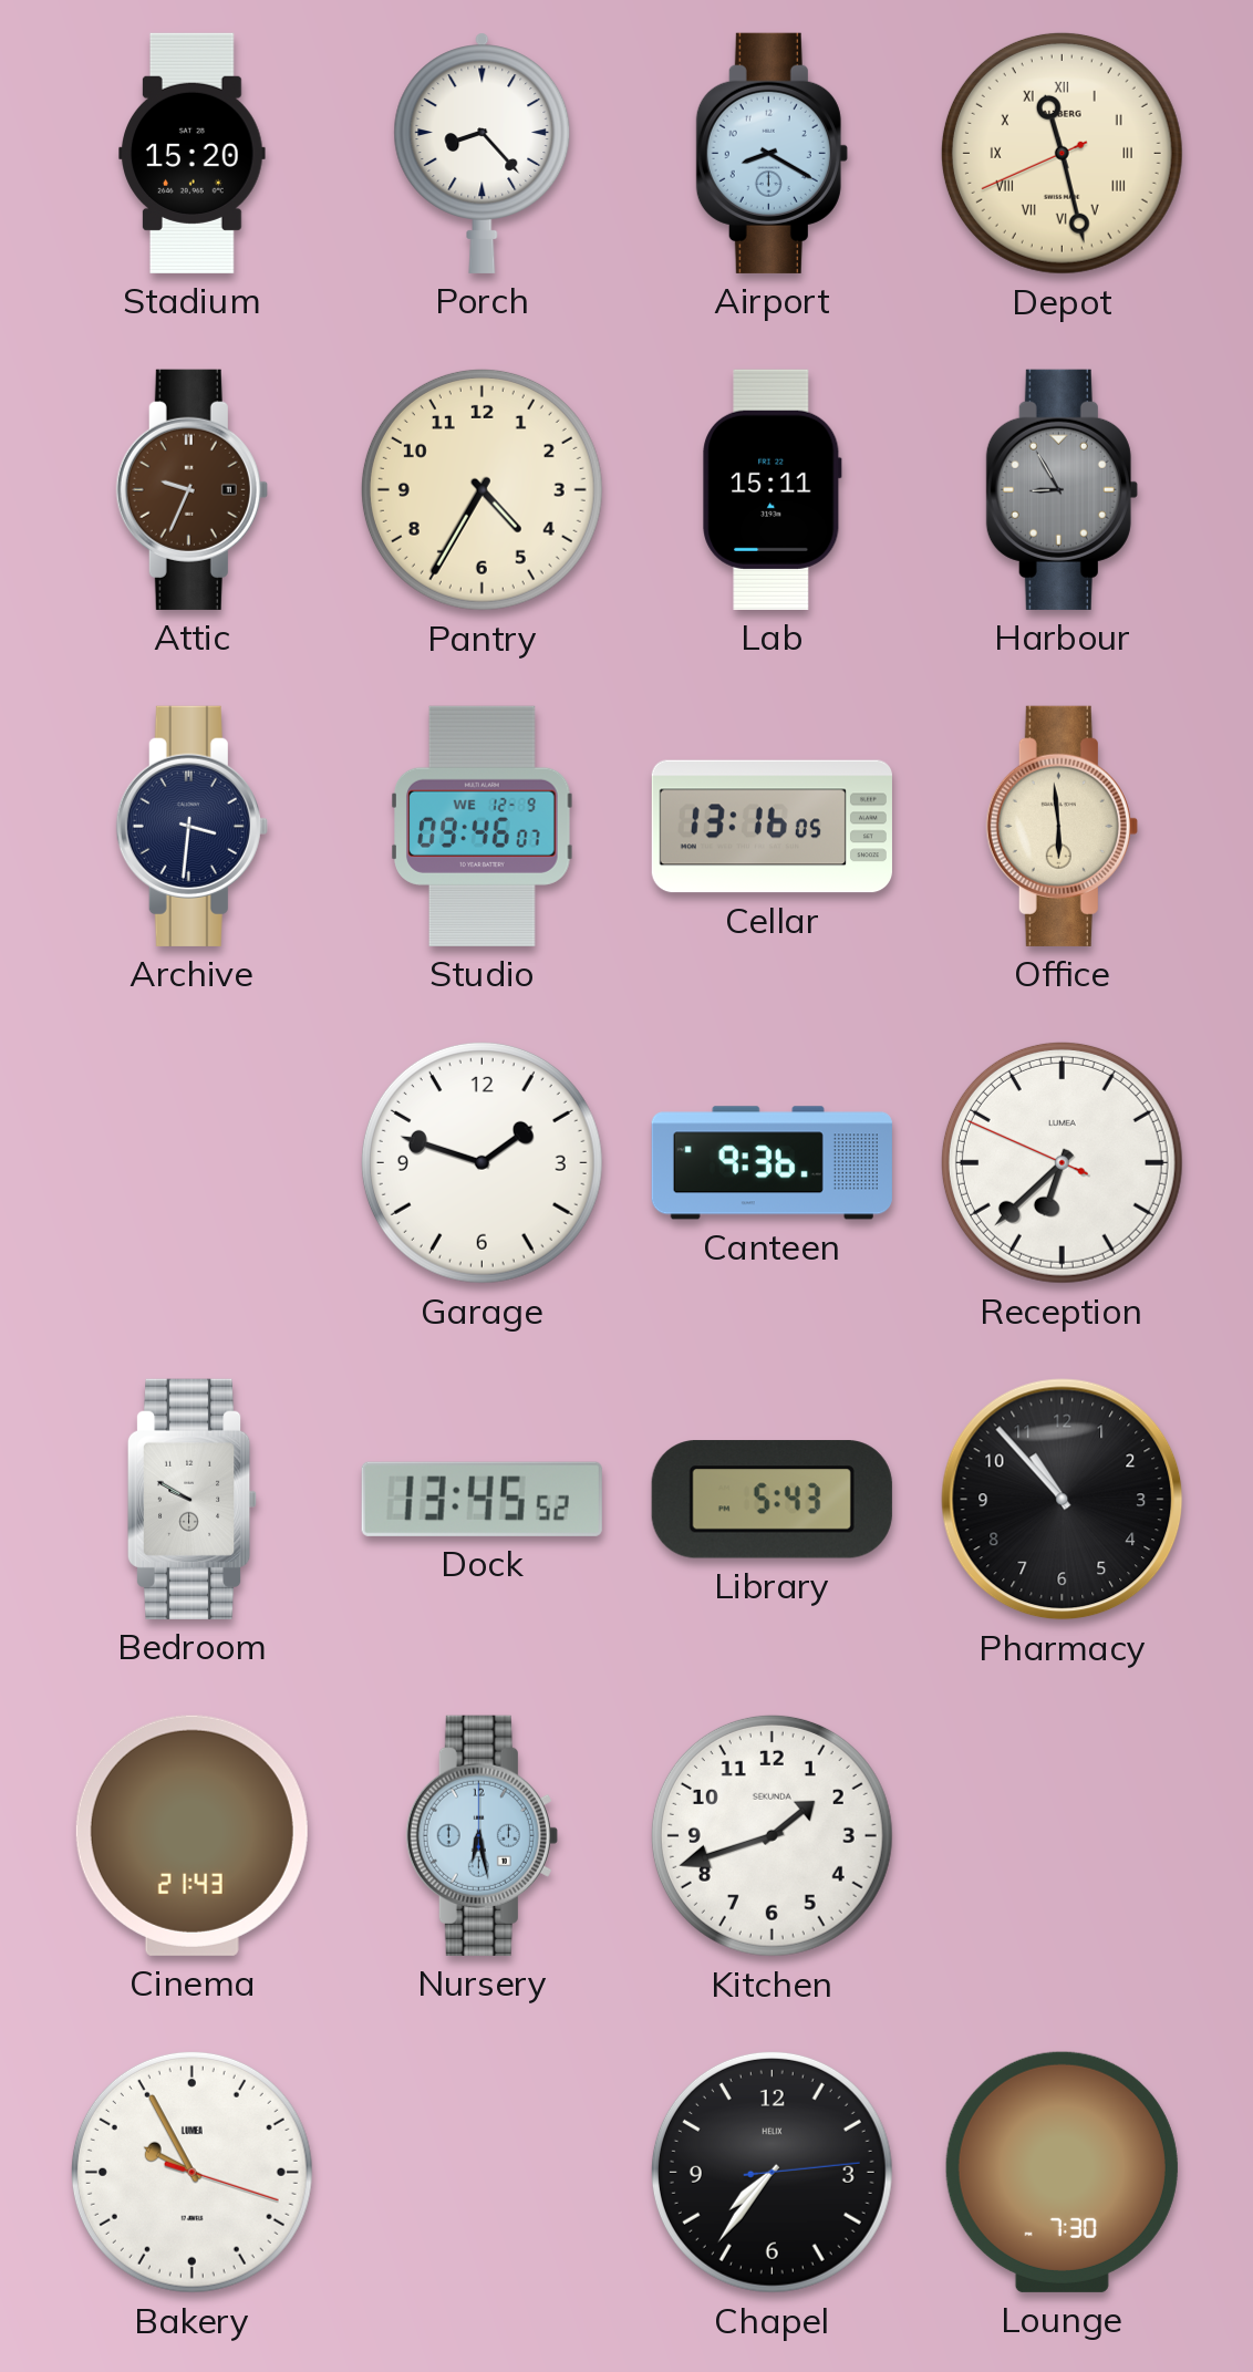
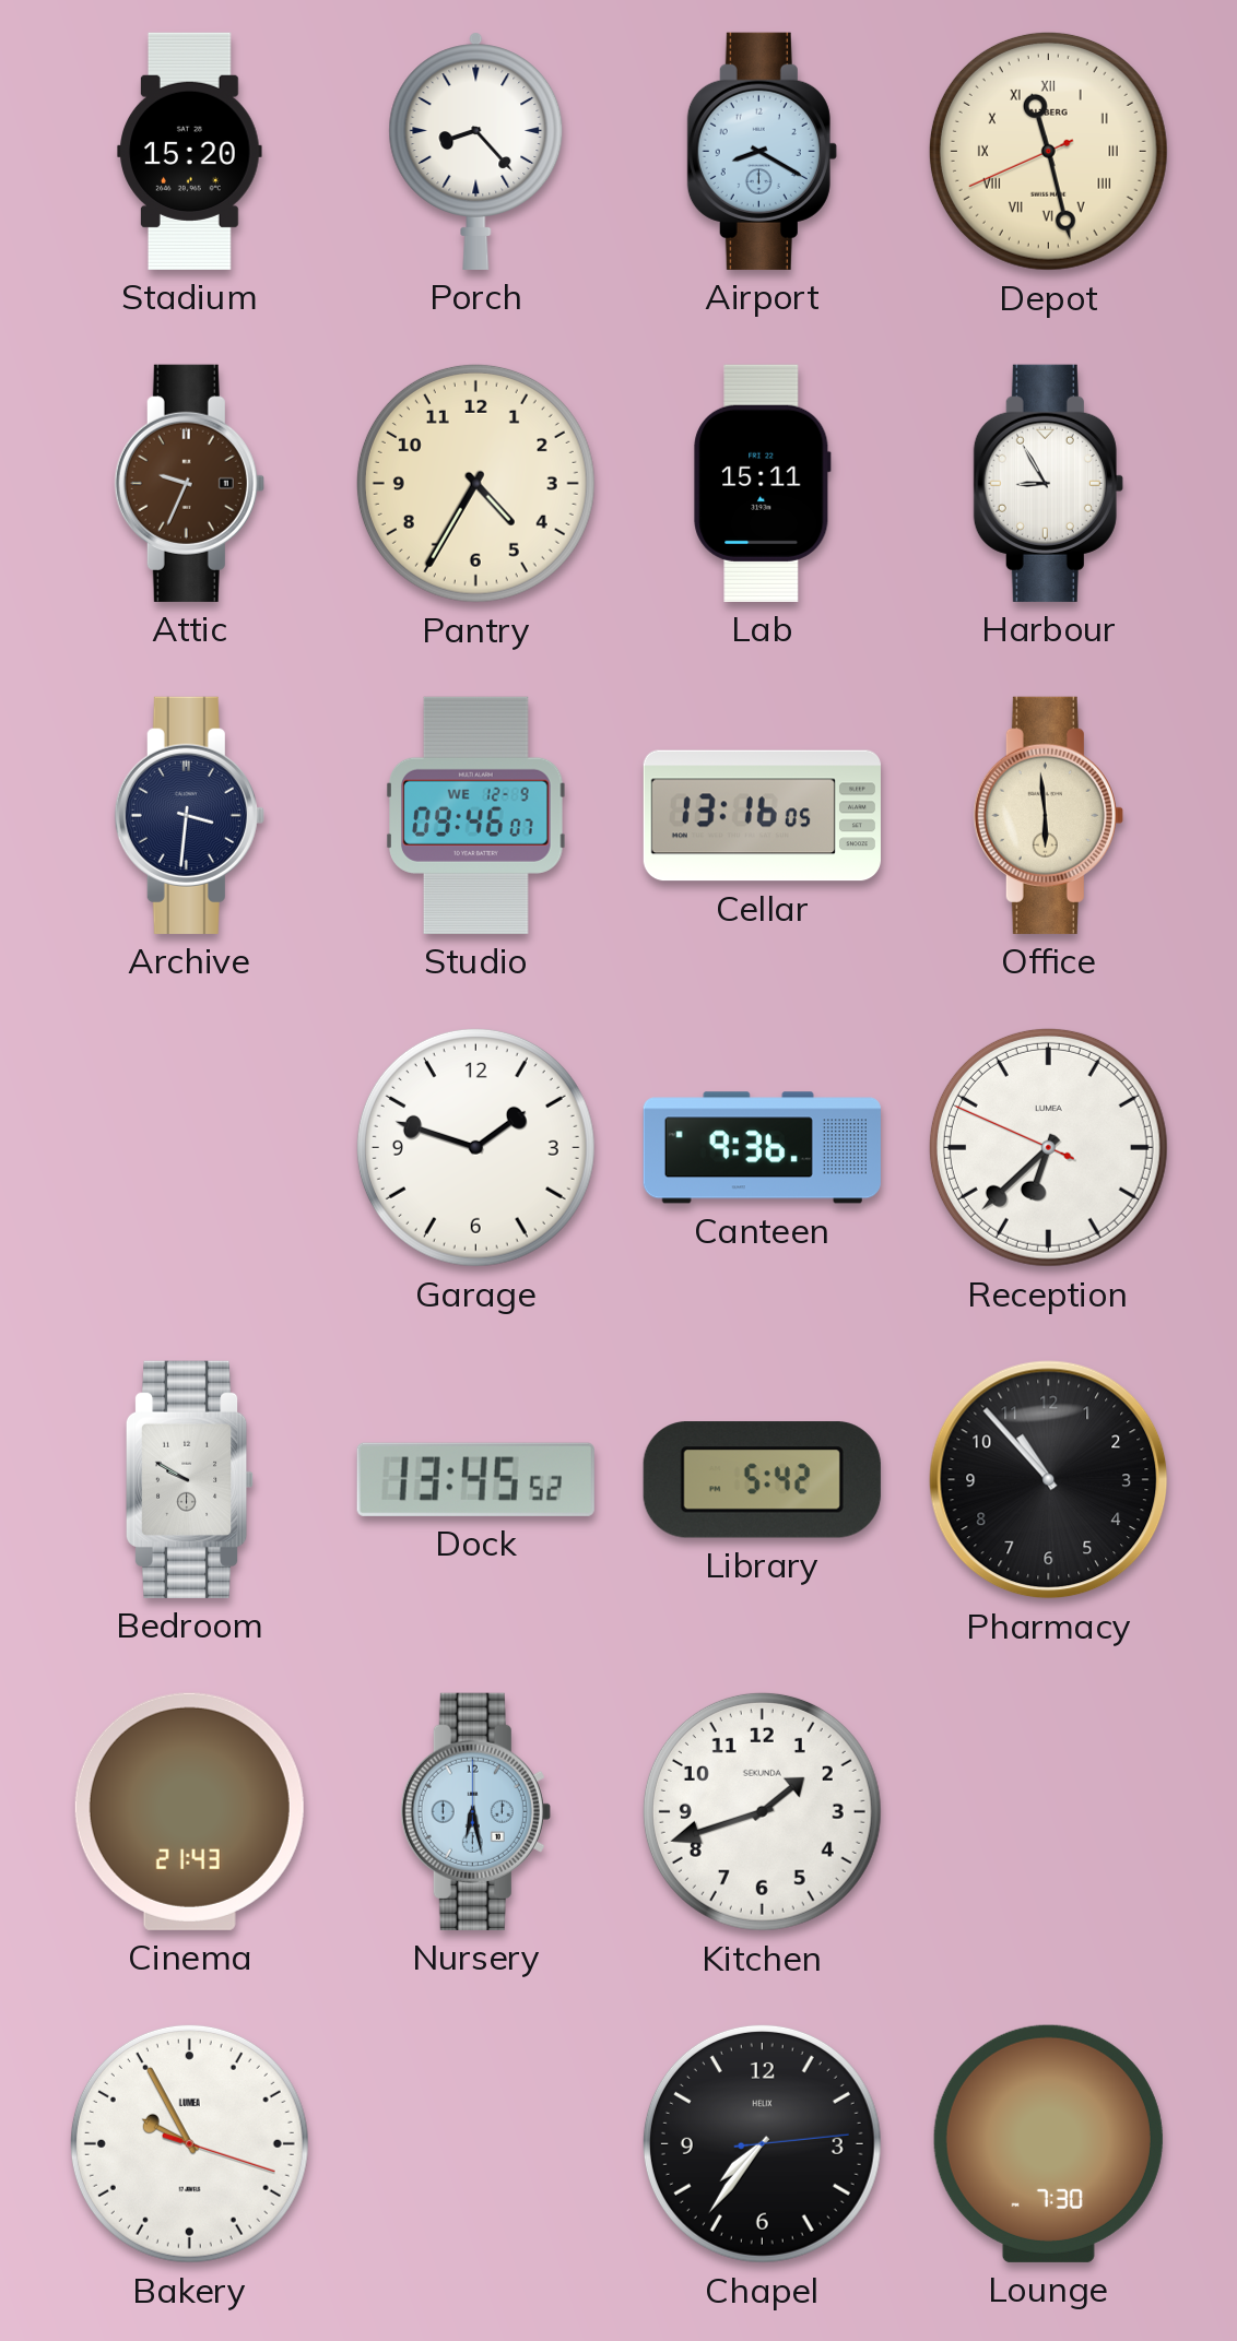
Harbour dial: grey -> white (1048, 483)
Library: 5:43 -> 5:42 (762, 1480)
